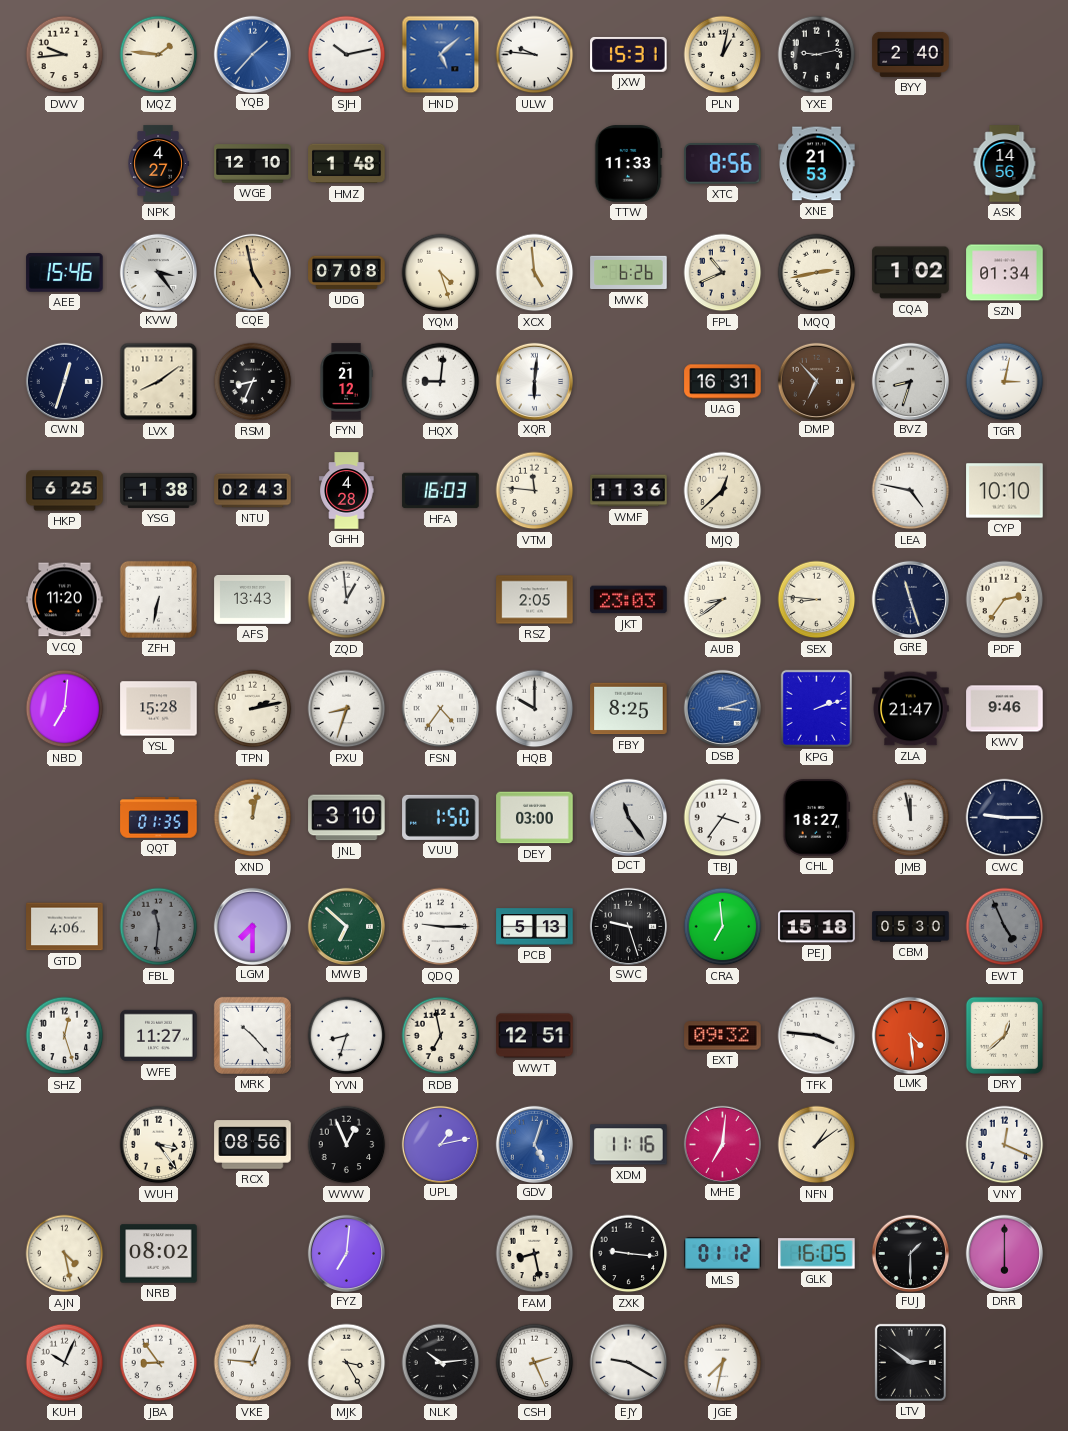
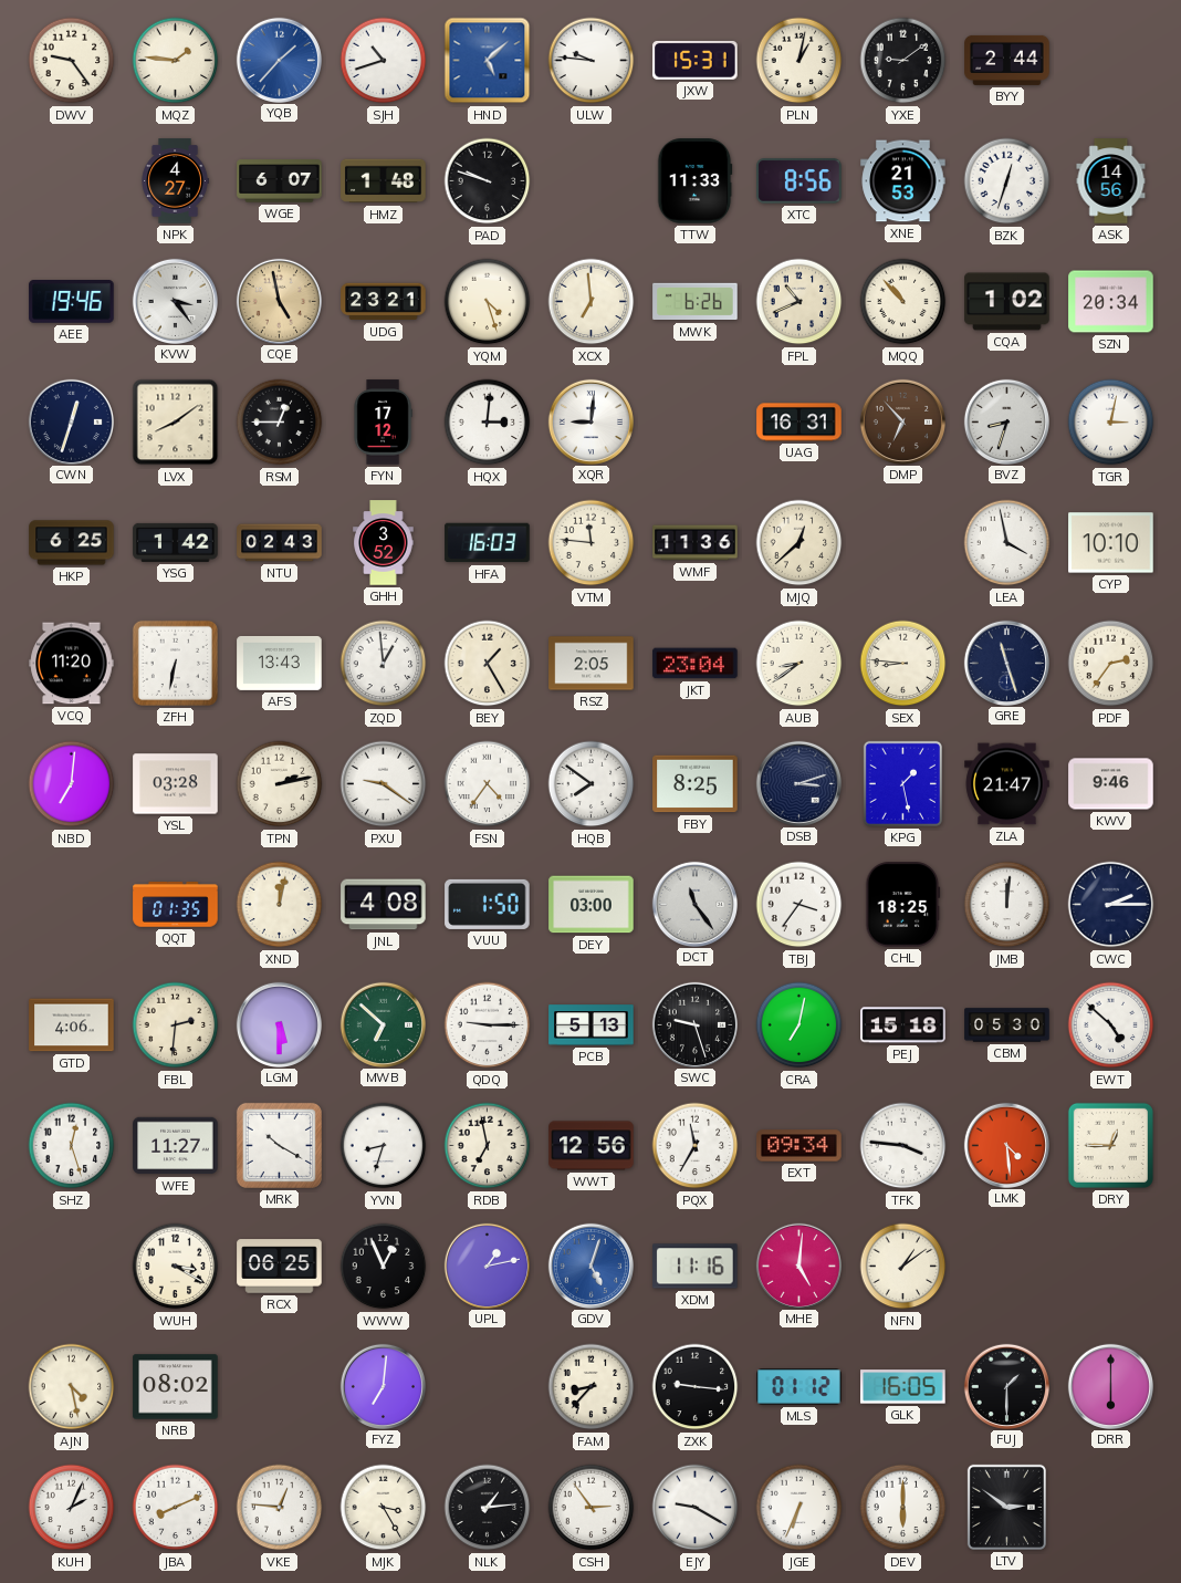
DWV: 9:44 -> 9:24 (72, 61)
SJH: 10:13 -> 10:42 (384, 61)
YXE: 9:13 -> 9:09 (903, 61)
BYY: 2:40 -> 2:44 (1007, 60)
WGE: 12:10 -> 6:07 (280, 181)
PAD: none -> 9:48 (488, 181)
BZK: none -> 12:33 (1007, 181)
AEE: 15:46 -> 19:46 (72, 302)
UDG: 07:08 -> 23:21 (384, 302)
XCX: 4:59 -> 6:59 (592, 302)
MQQ: 2:43 -> 10:53 (903, 302)
SZN: 01:34 -> 20:34 (1111, 302)
RSM: 8:34 -> 12:45 (280, 423)
FYN: 21:12 -> 17:12 (383, 423)
HQX: 9:01 -> 3:01 (488, 423)
XQR: 6:01 -> 9:01 (590, 421)
YSG: 1:38 -> 1:42 (176, 542)
GHH: 4:28 -> 3:52 (384, 543)
LEA: 4:47 -> 3:58 (1007, 543)
BEY: none -> 1:25 (488, 664)
JKT: 23:03 -> 23:04 (696, 664)
YSL: 15:28 -> 03:28 (176, 784)
PXU: 8:33 -> 9:21 (384, 784)
HQB: 10:00 -> 7:51 (592, 784)
DSB dial: blue -> navy (798, 783)
KPG: 2:12 -> 1:28 (902, 783)
JNL: 3:10 -> 4:08 (384, 905)
CHL: 18:27 -> 18:25 (903, 905)
JMB: 11:58 -> 12:01 (1007, 905)
CWC: 9:15 -> 2:15 (1111, 905)
FBL: 11:31 -> 2:31 (176, 1025)
FBL dial: grey -> cream (176, 1025)
LGM: 7:30 -> 5:30 (279, 1024)
CRA: 6:59 -> 7:02 (799, 1025)
EWT: 4:56 -> 4:52 (1111, 1025)
EWT dial: grey -> white (1111, 1025)
MRK: 10:23 -> 10:20 (279, 1145)
WWT: 12:51 -> 12:56 (592, 1146)
PQX: none -> 11:35 (696, 1146)
EXT: 09:32 -> 09:34 (799, 1146)
DRY: 12:38 -> 12:45 (1110, 1145)
WUH: 3:24 -> 3:20 (176, 1267)
RCX: 08:56 -> 06:25 (280, 1267)
MHE: 7:01 -> 5:01 (798, 1266)
VNY: 12:19 -> none (1005, 1145)
FAM: 8:28 -> 8:37 (592, 1387)
KUH: 10:04 -> 2:04 (72, 1508)
JBA: 8:54 -> 8:11 (176, 1508)
NLK: 10:14 -> 1:14 (488, 1508)
CSH: 2:26 -> 2:54 (592, 1508)
JGE: 7:32 -> 6:34 (799, 1508)
DEV: none -> 6:00 (903, 1508)
